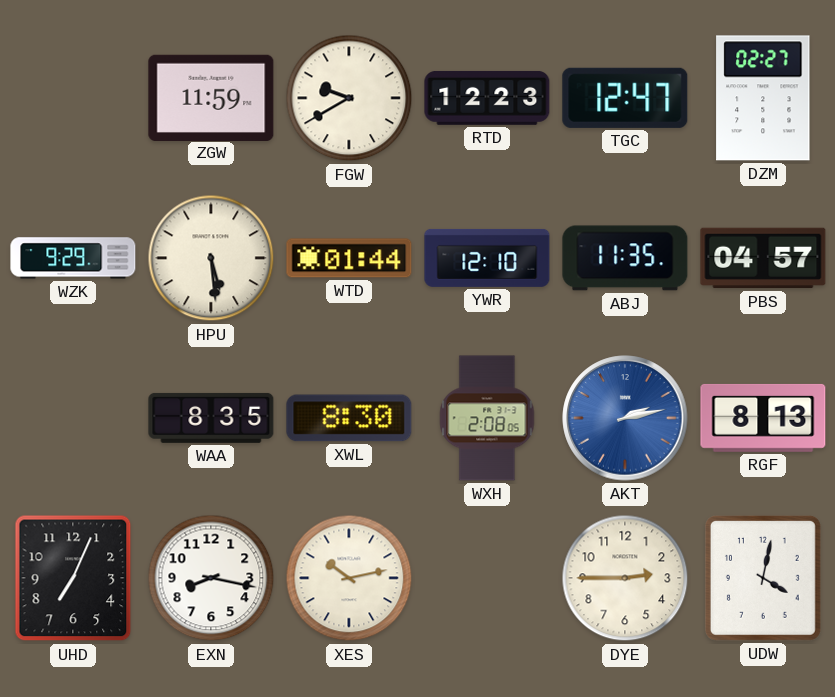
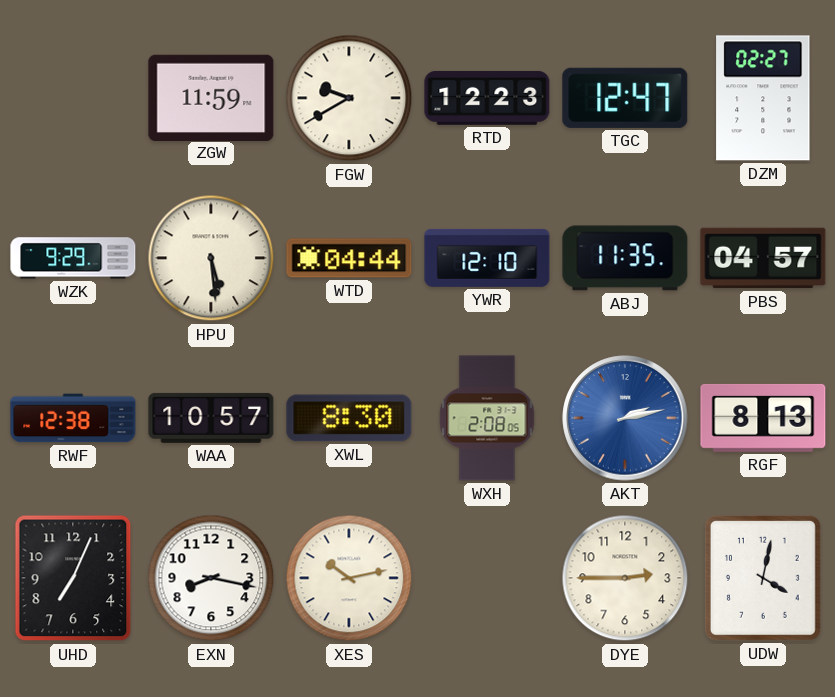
WTD: 01:44 -> 04:44 (349, 258)
RWF: none -> 12:38 (73, 418)
WAA: 8:35 -> 10:57 (211, 418)
